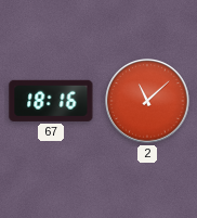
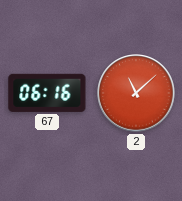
67: 18:16 -> 06:16 (47, 93)
